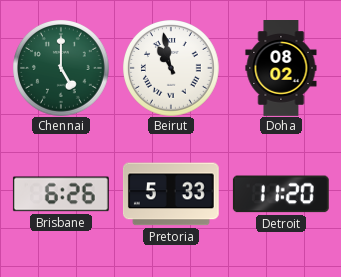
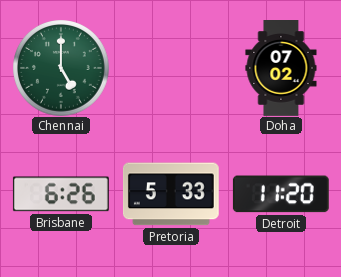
Beirut: 10:58 -> none (171, 68)
Doha: 08:02 -> 07:02 (281, 69)
